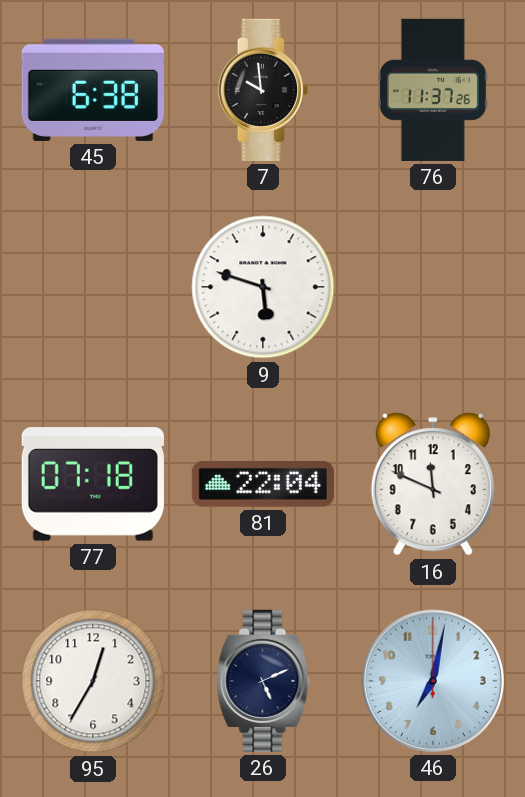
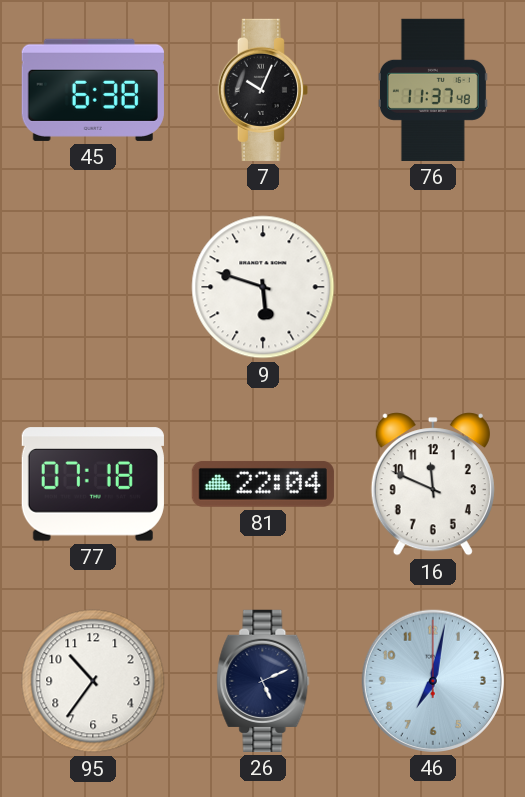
7: 9:59 -> 10:04 (262, 90)
76: 11:37:26 -> 11:37:48 (433, 90)
95: 12:35 -> 10:36 (93, 681)
